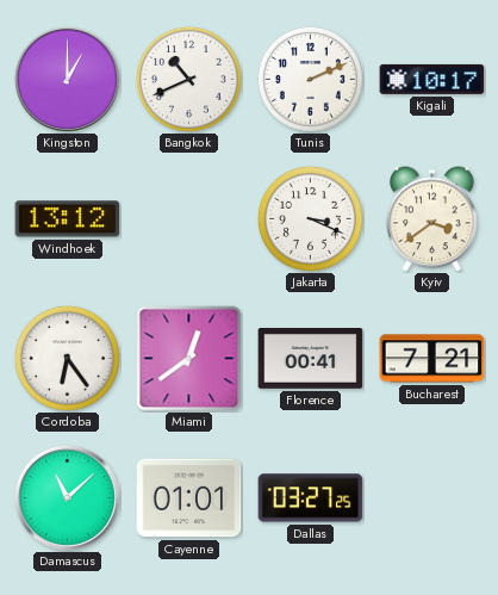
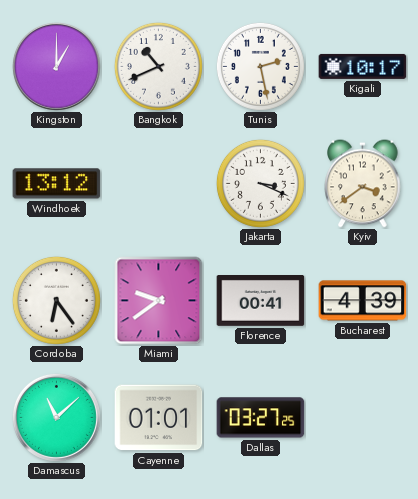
Tunis: 2:11 -> 2:28 (260, 66)
Miami: 12:39 -> 9:39 (159, 301)
Bucharest: 7:21 -> 4:39 (363, 301)
